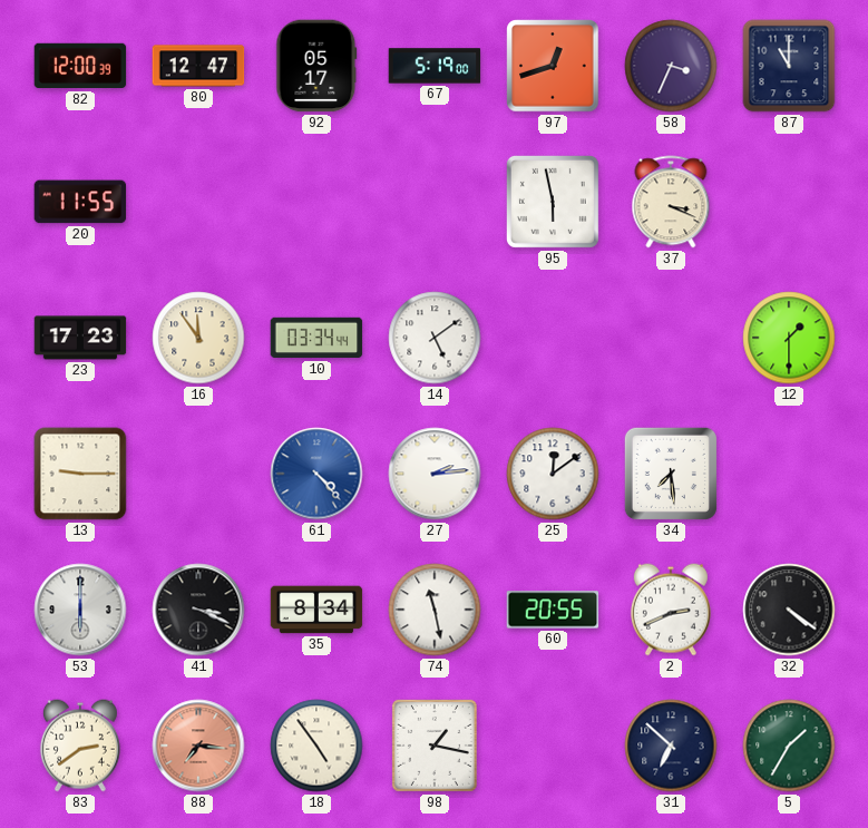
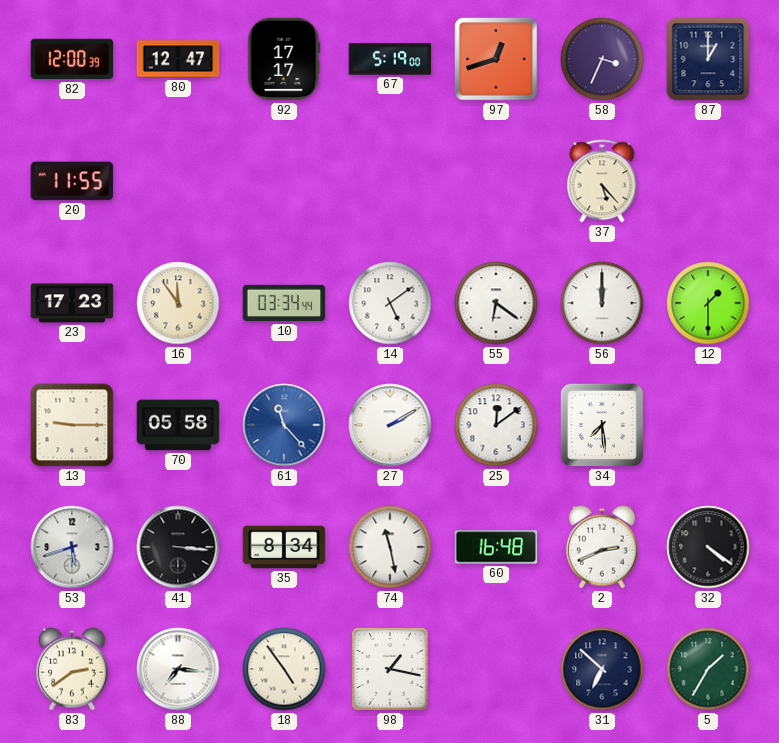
92: 05:17 -> 17:17 (284, 59)
87: 11:00 -> 1:00 (708, 59)
95: 5:58 -> none (553, 202)
37: 3:19 -> 5:23 (602, 181)
55: none -> 6:21 (496, 303)
56: none -> 12:00 (602, 303)
70: none -> 05:58 (178, 425)
61: 4:23 -> 11:23 (284, 425)
27: 2:14 -> 2:10 (390, 425)
53: 6:00 -> 5:42 (72, 547)
41: 3:19 -> 3:16 (178, 547)
60: 20:55 -> 16:48 (496, 547)
88 dial: salmon -> white (178, 669)
